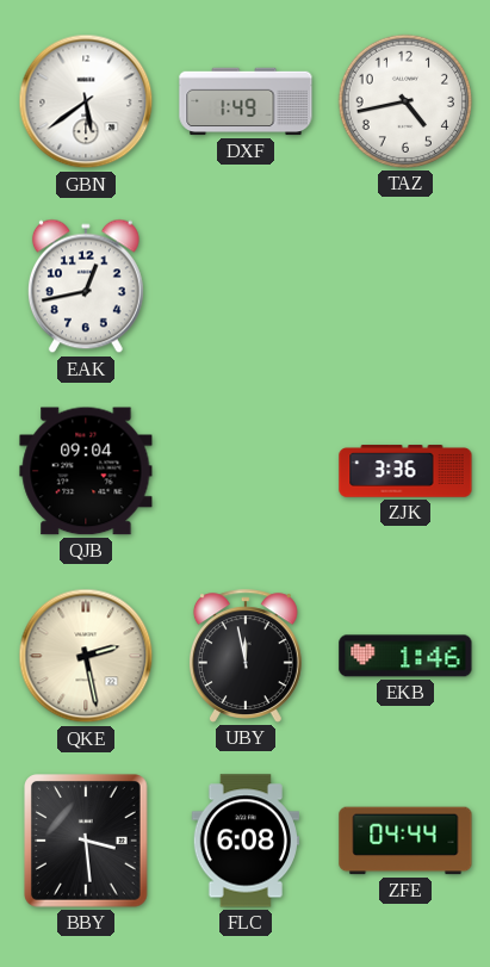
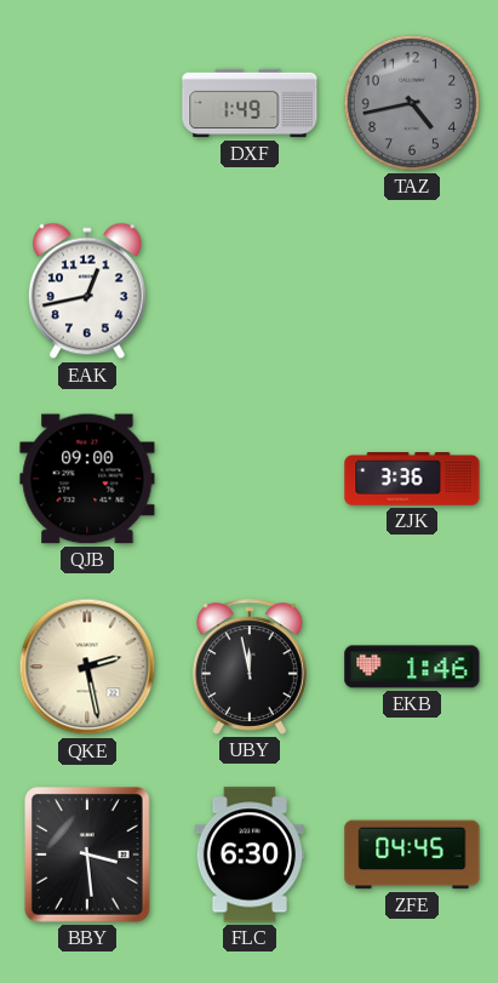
GBN: 5:39 -> none (86, 101)
TAZ dial: white -> grey (412, 103)
QJB: 09:04 -> 09:00 (87, 479)
FLC: 6:08 -> 6:30 (248, 855)
ZFE: 04:44 -> 04:45 (412, 855)
